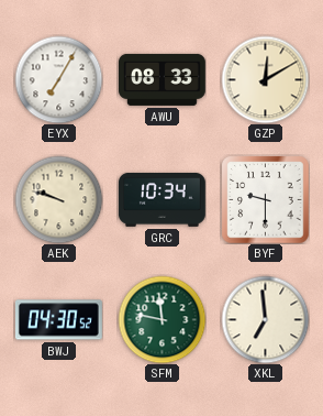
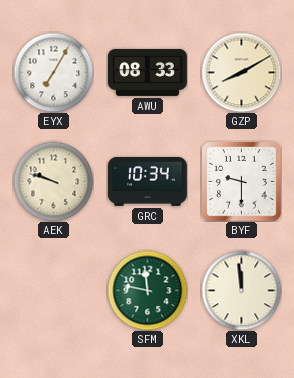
GZP: 12:10 -> 8:10 (241, 72)
BWJ: 04:30 -> none (58, 320)
XKL: 6:59 -> 11:59 (241, 290)
